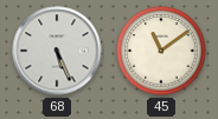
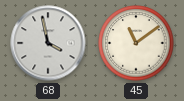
68: 5:26 -> 3:58 (48, 43)
